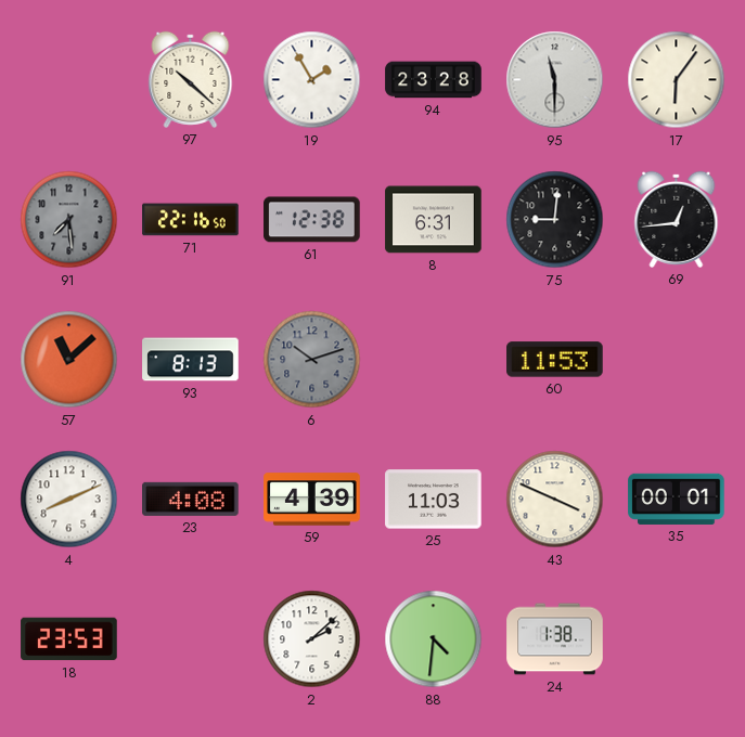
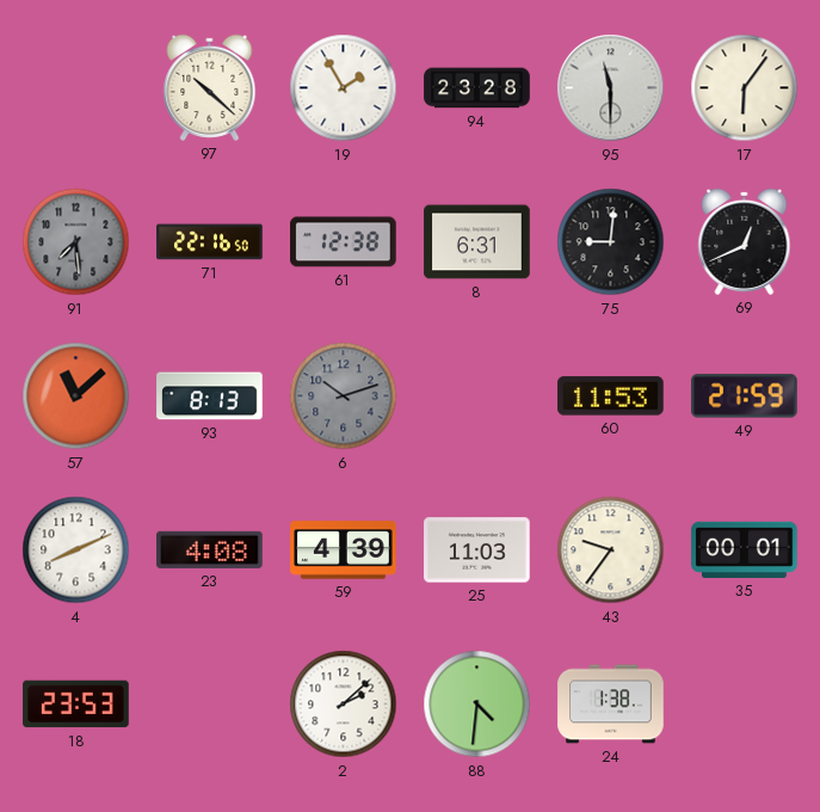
69: 12:44 -> 12:41 (745, 241)
49: none -> 21:59 (745, 396)
43: 3:49 -> 9:36 (611, 550)
